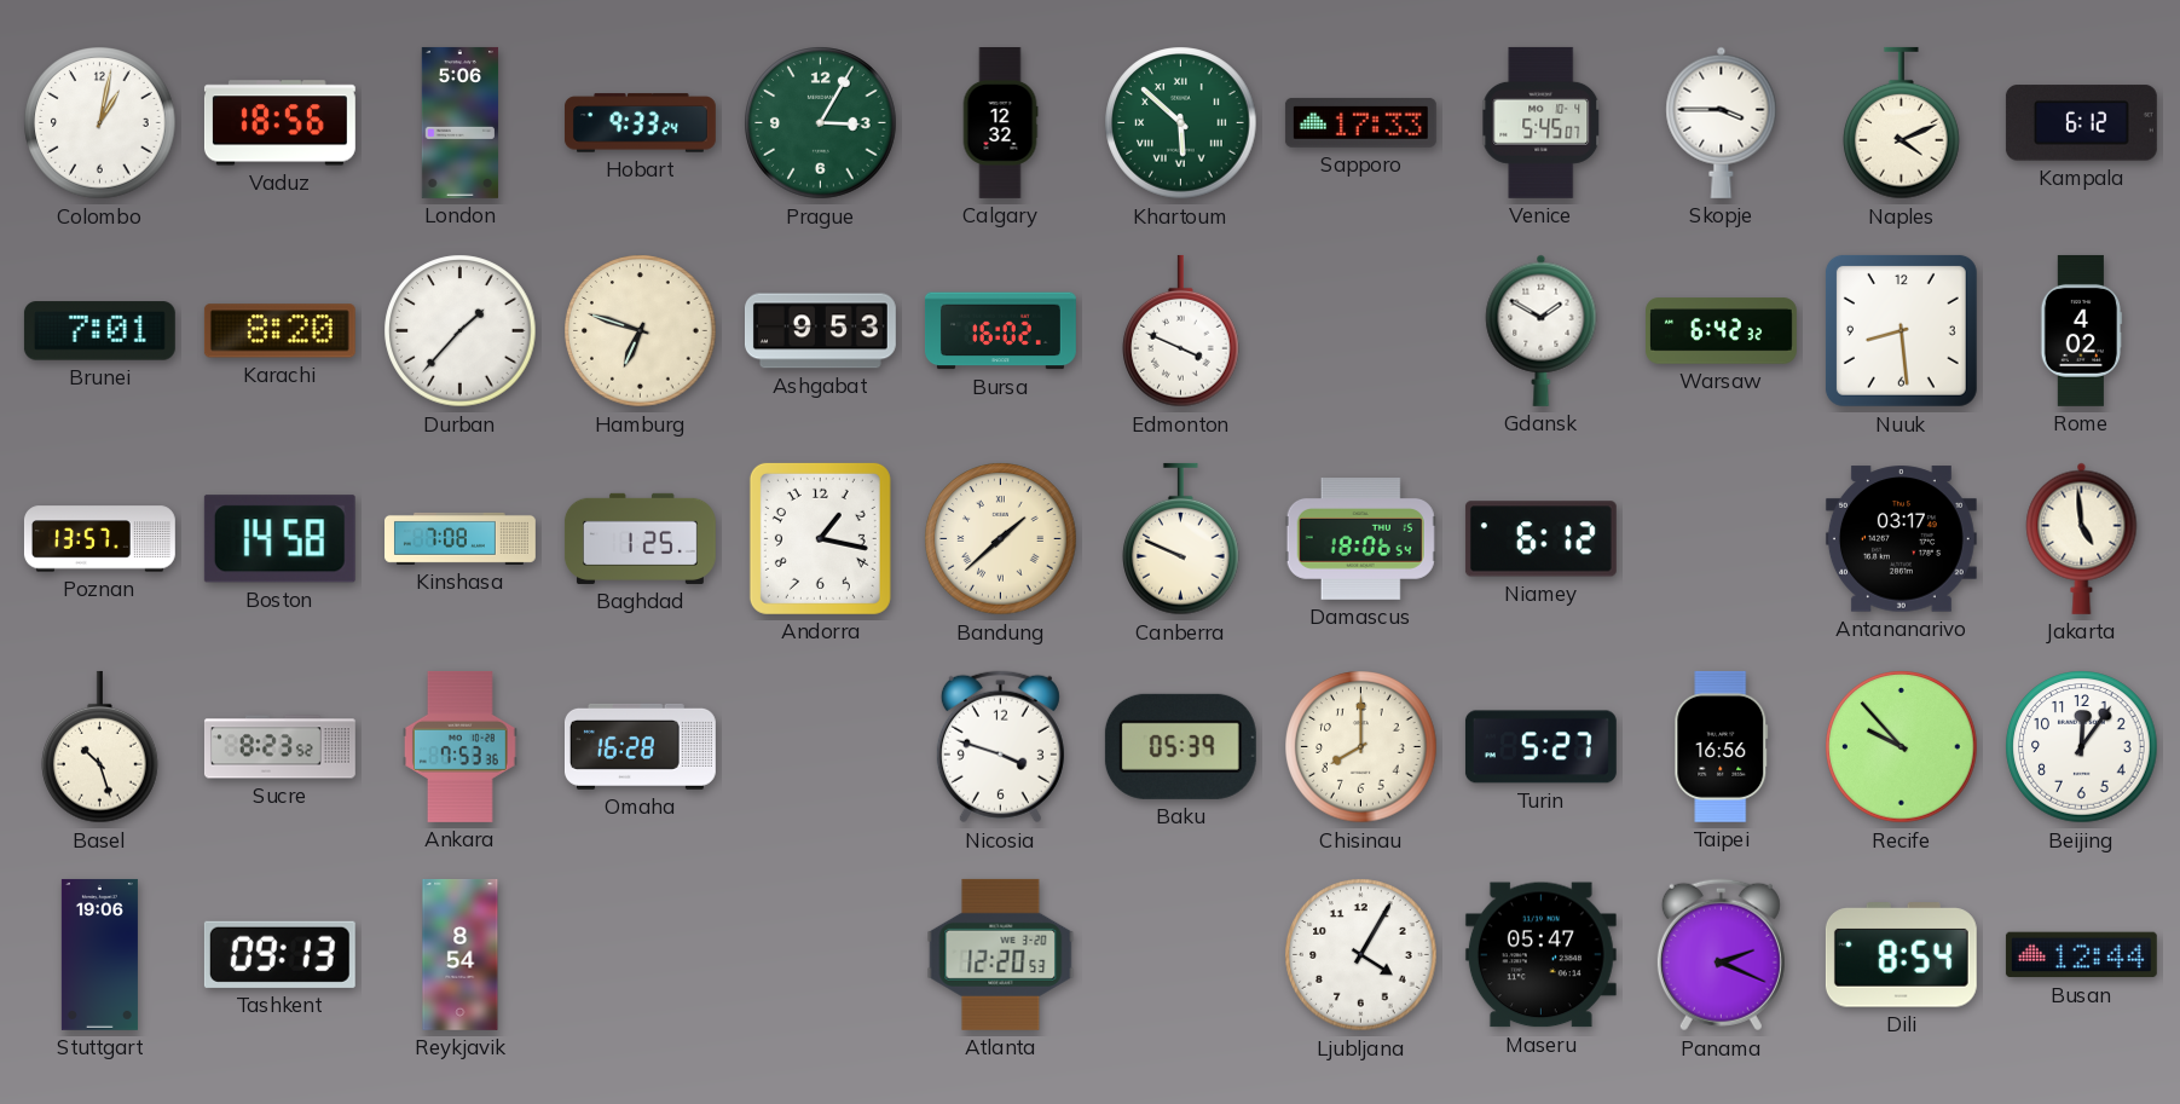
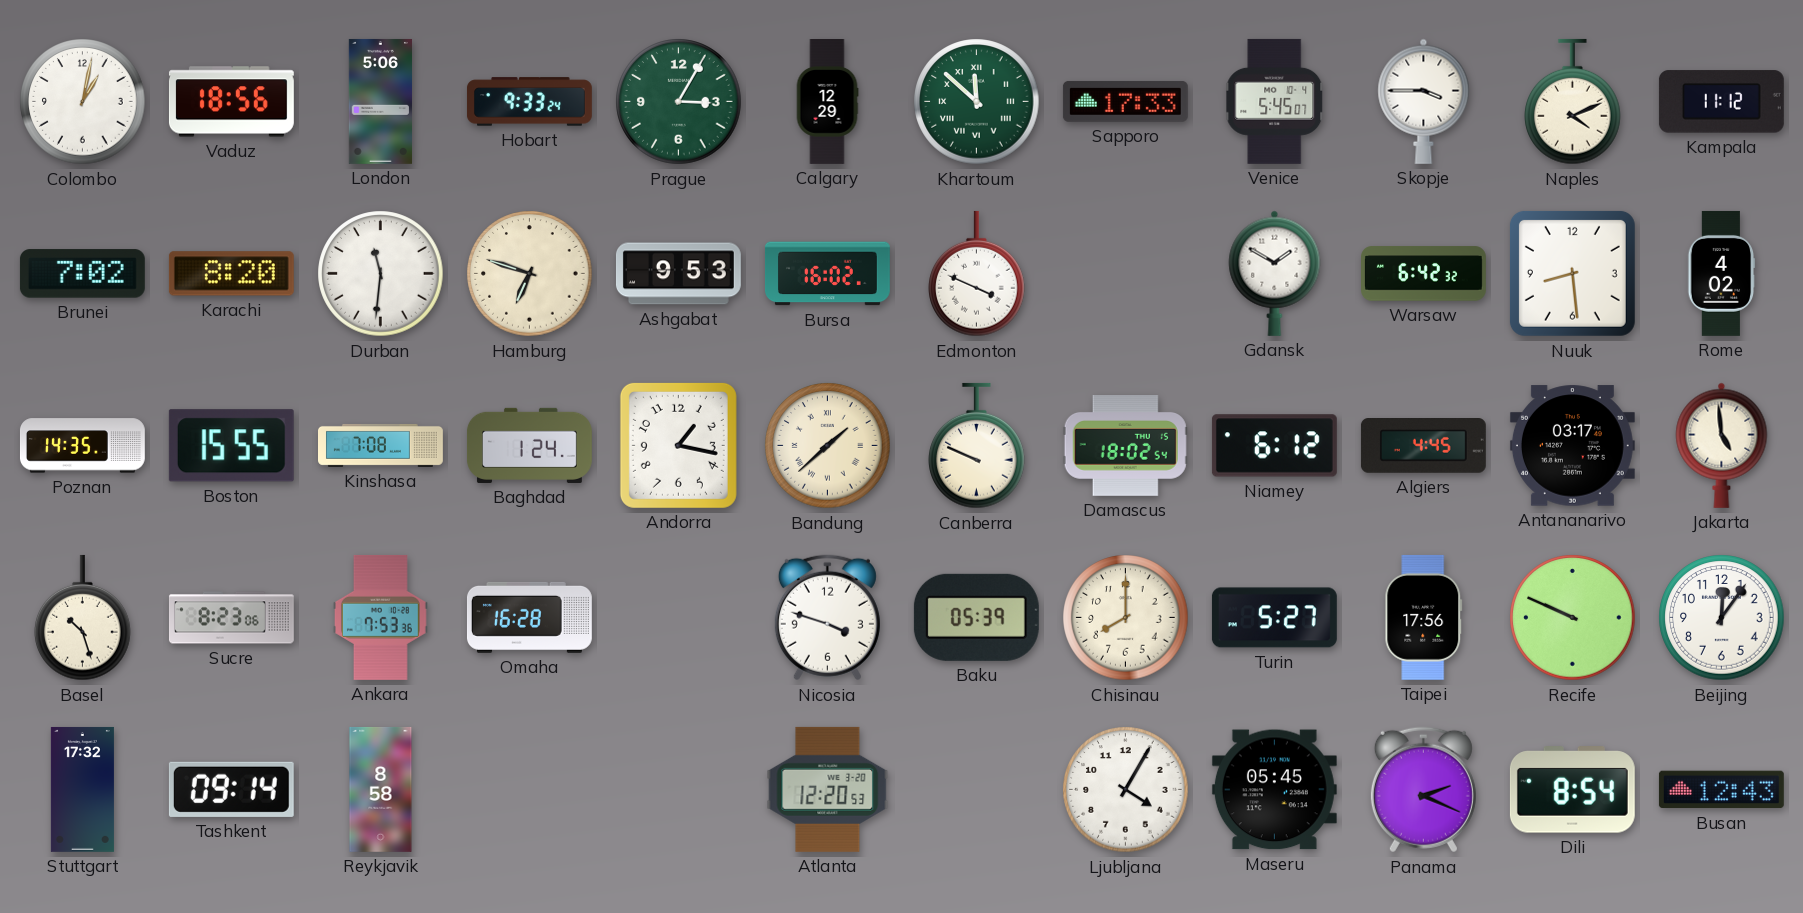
Calgary: 12:32 -> 12:29 (827, 102)
Khartoum: 5:52 -> 11:52 (977, 102)
Kampala: 6:12 -> 11:12 (1721, 102)
Brunei: 7:01 -> 7:02 (82, 274)
Durban: 1:37 -> 11:31 (381, 274)
Poznan: 13:57 -> 14:35 (82, 446)
Boston: 14:58 -> 15:55 (231, 446)
Baghdad: 1:25 -> 1:24 (529, 445)
Damascus: 18:06 -> 18:02 (1125, 446)
Algiers: none -> 4:45 (1423, 446)
Sucre: 8:23:52 -> 8:23:06 (231, 618)
Taipei: 16:56 -> 17:56 (1424, 617)
Recife: 9:53 -> 9:49 (1573, 618)
Stuttgart: 19:06 -> 17:32 (82, 789)
Tashkent: 09:13 -> 09:14 (231, 789)
Reykjavik: 8:54 -> 8:58 (381, 789)
Maseru: 05:47 -> 05:45 (1274, 790)
Busan: 12:44 -> 12:43 (1721, 790)
